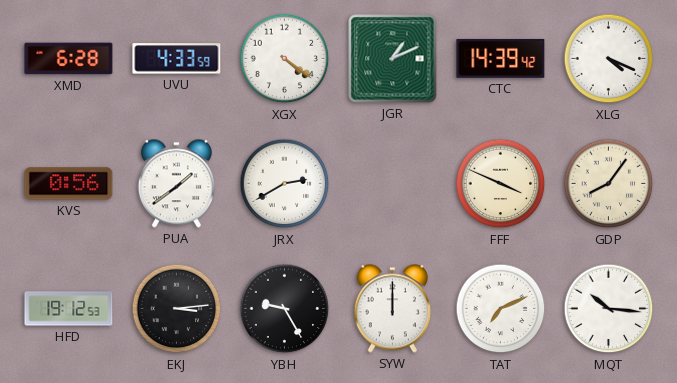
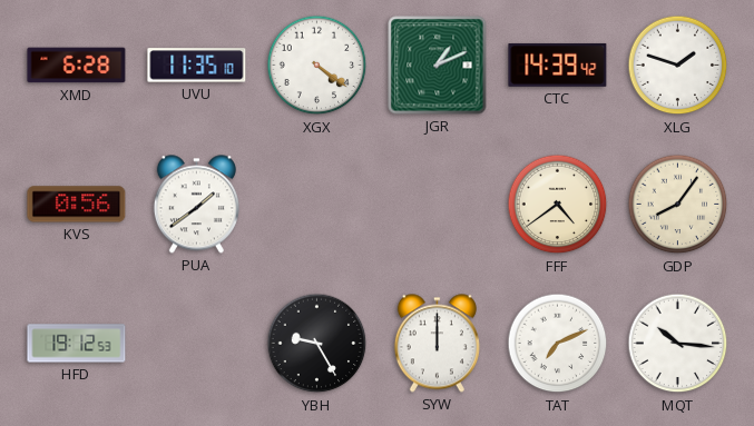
UVU: 4:33 -> 11:35 (197, 66)
XLG: 4:19 -> 1:48 (678, 66)
JRX: 2:40 -> none (285, 184)
FFF: 3:49 -> 4:39 (558, 205)
EKJ: 3:14 -> none (177, 309)
